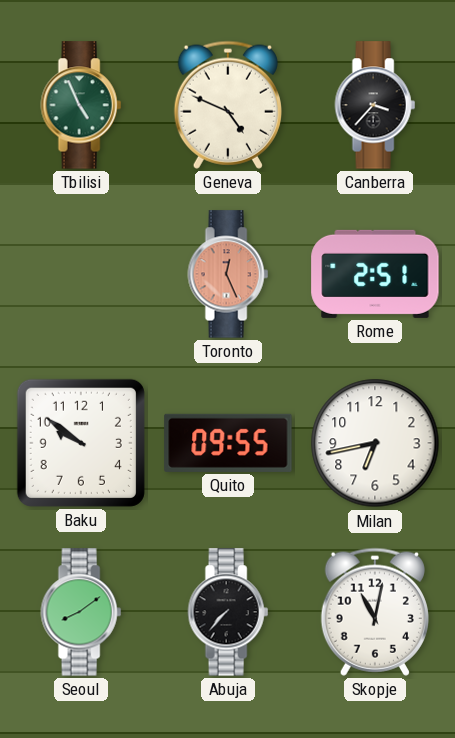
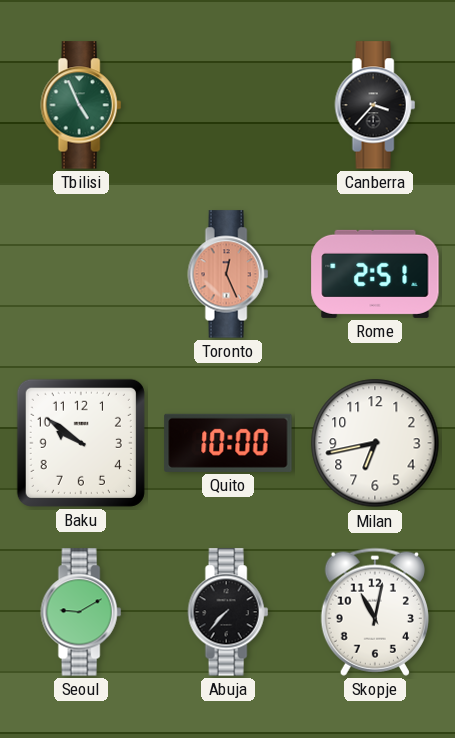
Geneva: 4:49 -> none (228, 105)
Quito: 09:55 -> 10:00 (228, 443)
Seoul: 8:09 -> 9:10 (81, 612)
